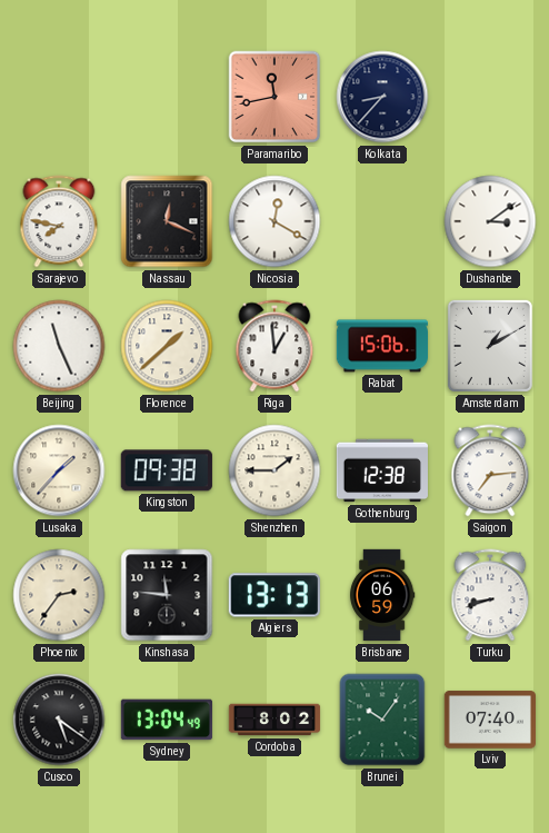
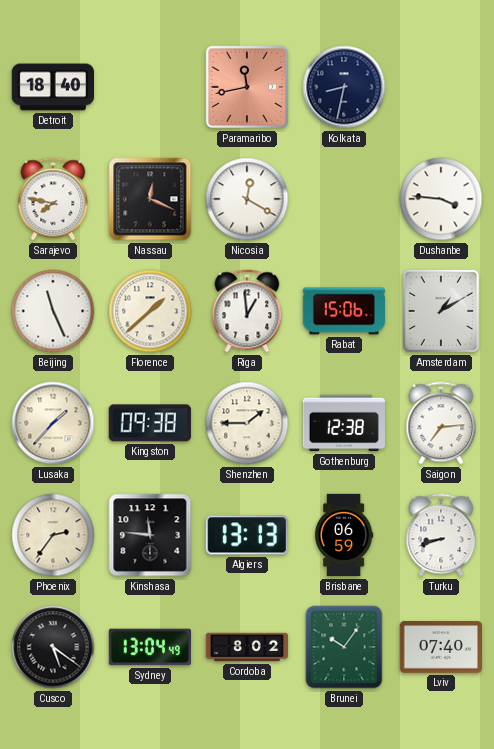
Detroit: none -> 18:40 (52, 87)
Kolkata: 8:37 -> 8:32 (344, 87)
Dushanbe: 3:09 -> 3:46 (441, 199)
